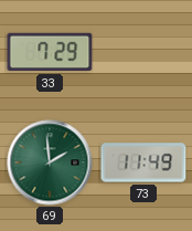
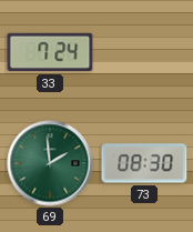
33: 7:29 -> 7:24 (50, 52)
73: 11:49 -> 08:30 (144, 163)
